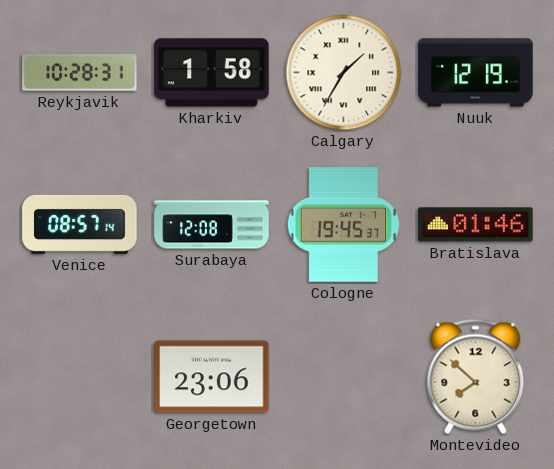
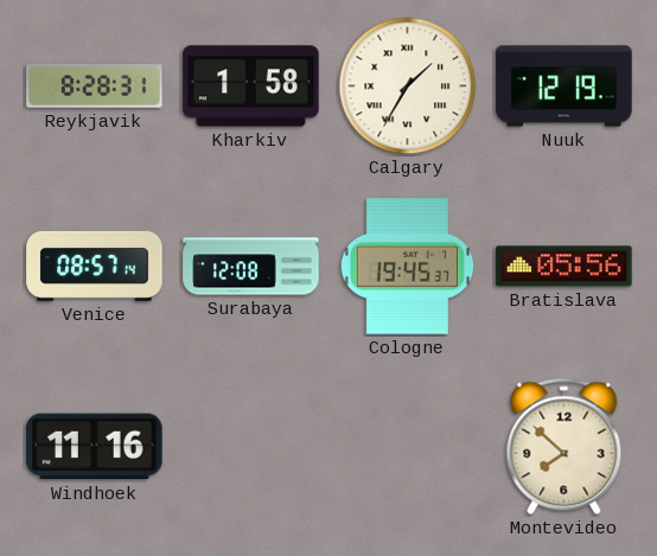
Reykjavik: 10:28 -> 8:28 (95, 87)
Bratislava: 01:46 -> 05:56 (564, 267)
Windhoek: none -> 11:16 (95, 447)
Georgetown: 23:06 -> none (212, 377)
